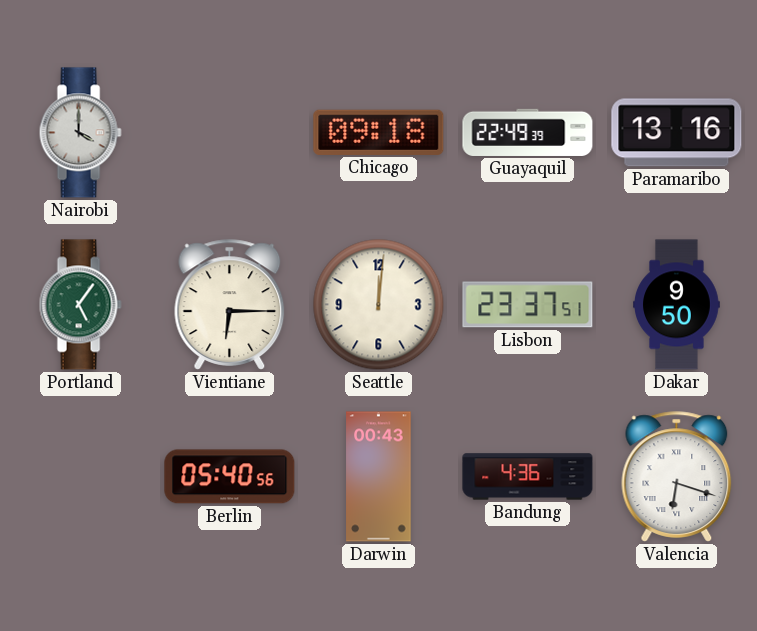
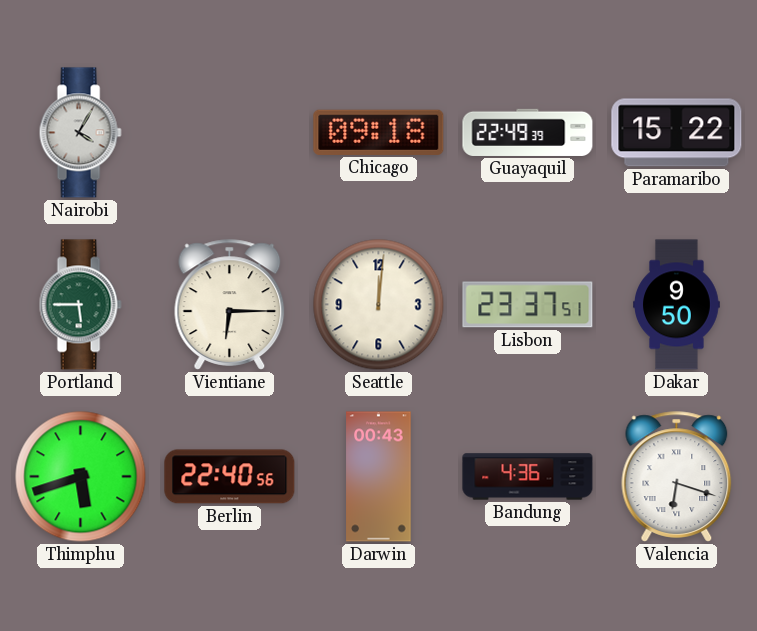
Nairobi: 4:00 -> 4:05 (80, 133)
Paramaribo: 13:16 -> 15:22 (677, 133)
Portland: 5:06 -> 5:45 (80, 305)
Thimphu: none -> 5:42 (81, 477)
Berlin: 05:40 -> 22:40 (230, 477)
